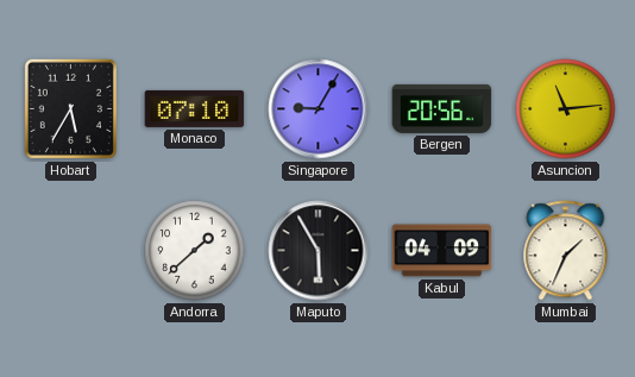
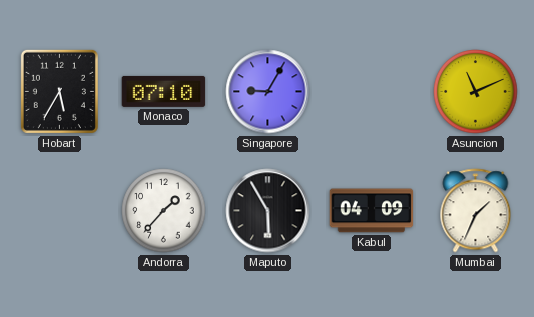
Bergen: 20:56 -> none (442, 108)
Asuncion: 11:14 -> 11:11 (476, 92)
Andorra: 1:38 -> 1:37 (164, 211)
